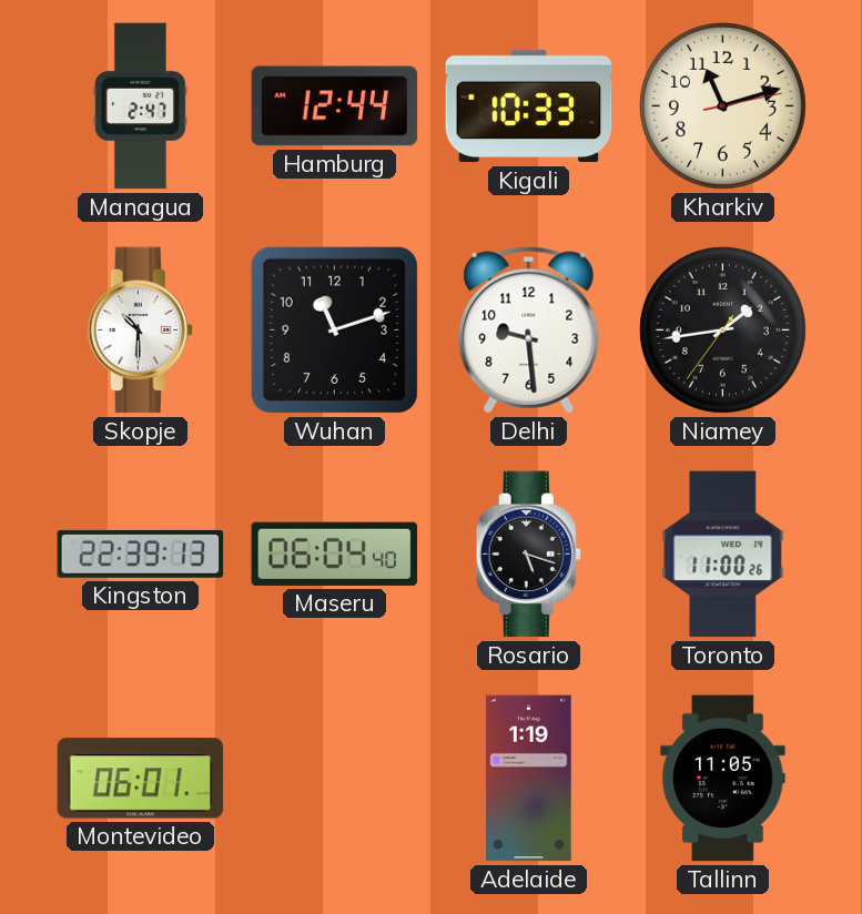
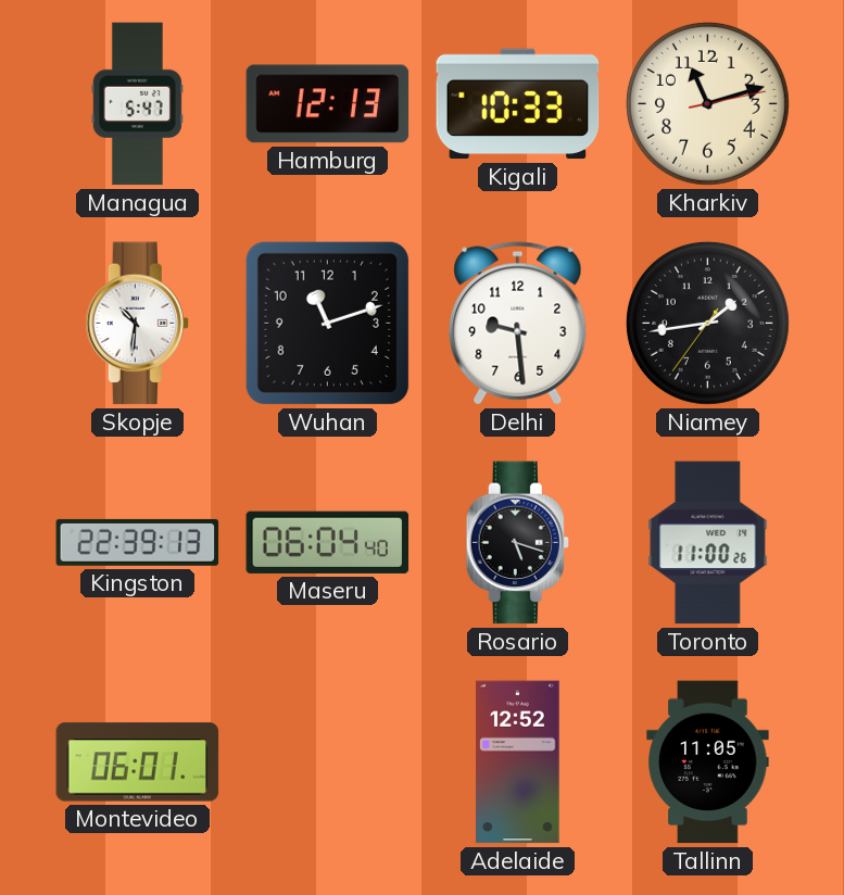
Managua: 2:47 -> 5:47 (137, 104)
Hamburg: 12:44 -> 12:13 (328, 104)
Skopje: 10:30 -> 10:31 (137, 324)
Adelaide: 1:19 -> 12:52 (518, 762)
